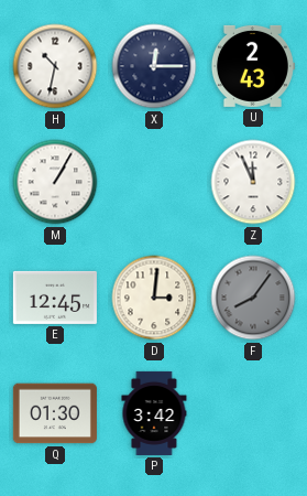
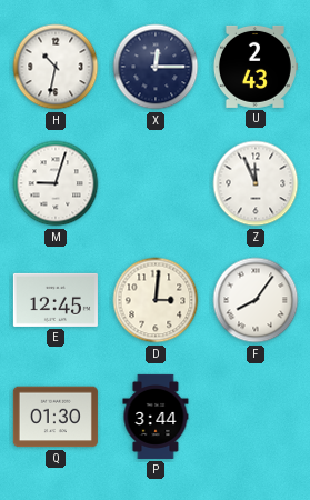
M: 1:05 -> 9:03 (56, 183)
F dial: grey -> white (256, 300)
P: 3:42 -> 3:44 (156, 417)
